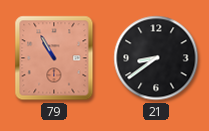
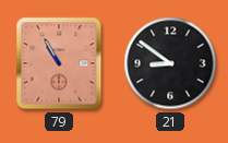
21: 8:39 -> 8:51 (170, 63)
